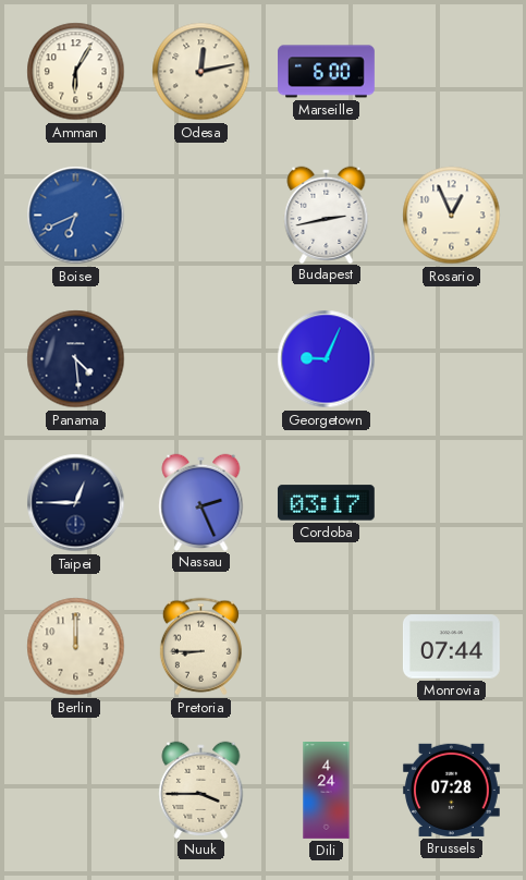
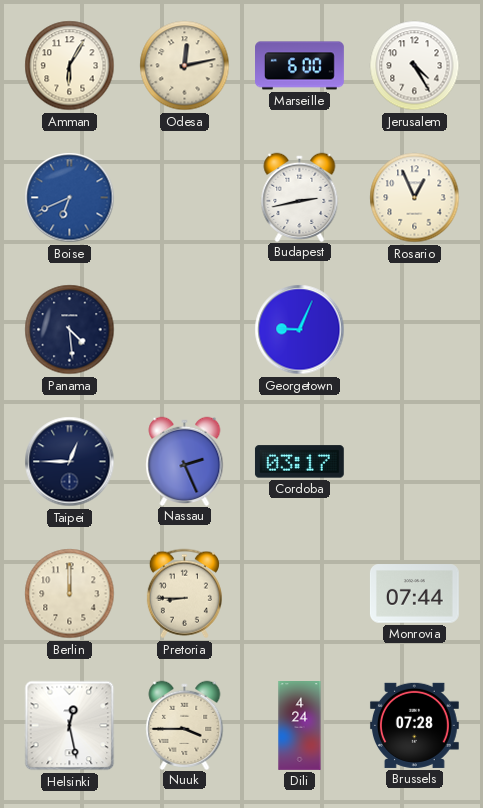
Jerusalem: none -> 4:25 (415, 66)
Helsinki: none -> 12:28 (70, 726)
